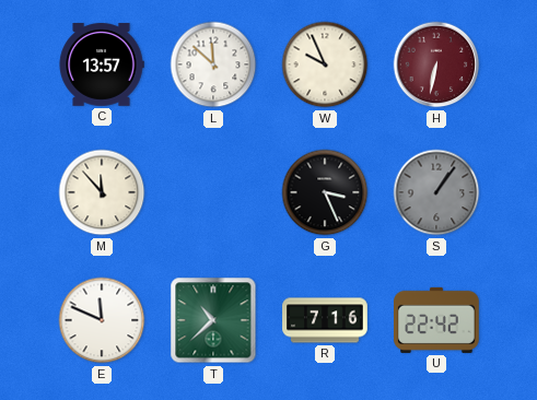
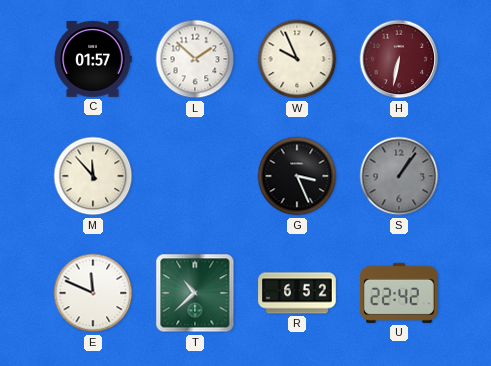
C: 13:57 -> 01:57 (93, 60)
L: 11:52 -> 1:52 (195, 59)
R: 7:16 -> 6:52 (297, 293)
